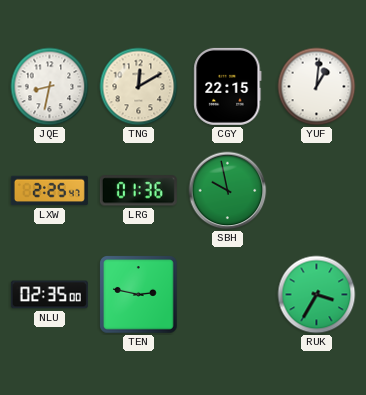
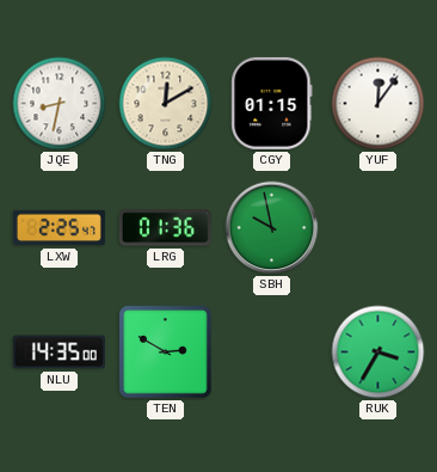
CGY: 22:15 -> 01:15 (272, 103)
YUF: 1:01 -> 12:06 (378, 104)
NLU: 02:35 -> 14:35 (59, 353)
TEN: 2:47 -> 2:50 (166, 353)
